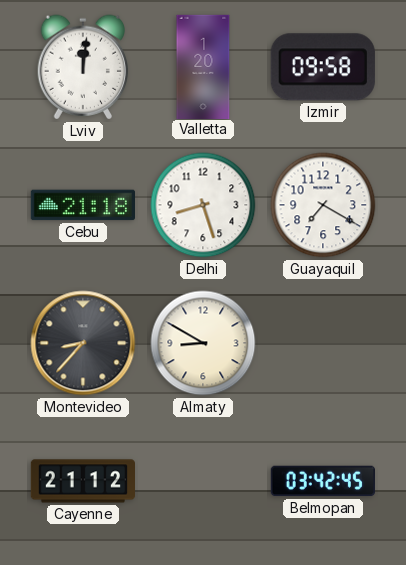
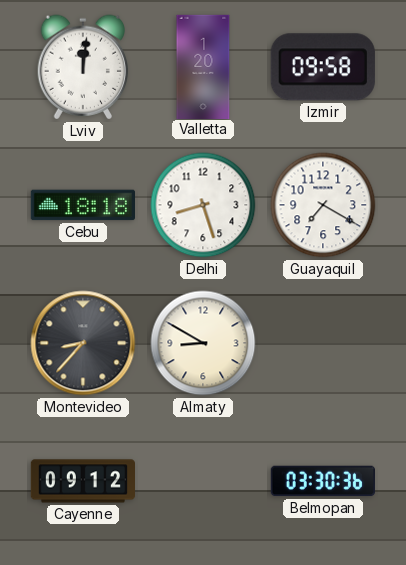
Cebu: 21:18 -> 18:18 (82, 205)
Cayenne: 21:12 -> 09:12 (82, 481)
Belmopan: 03:42 -> 03:30 (323, 481)
